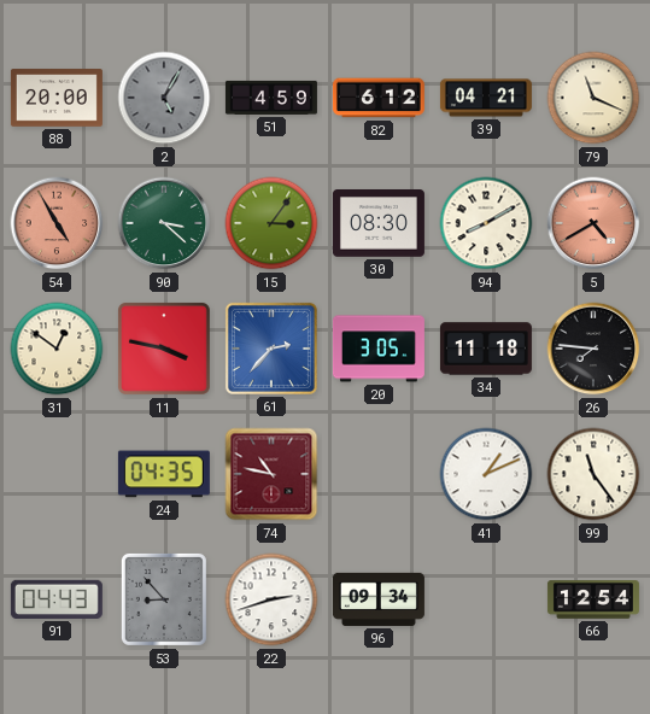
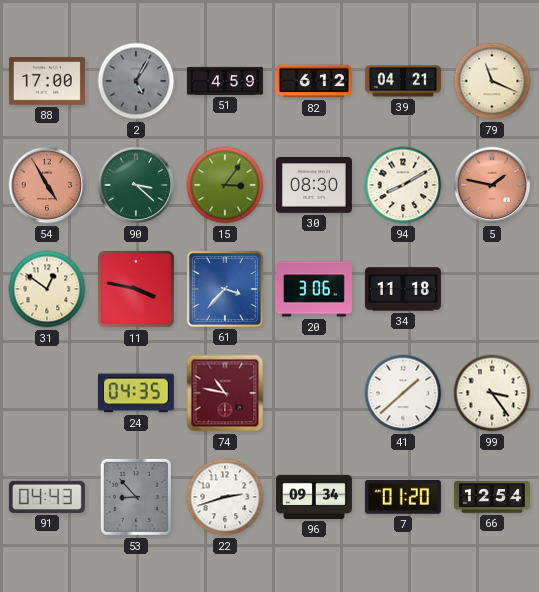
88: 20:00 -> 17:00 (47, 81)
5: 4:40 -> 1:47 (492, 185)
61: 2:37 -> 3:37 (225, 289)
20: 3:05 -> 3:06 (314, 289)
26: 7:46 -> none (593, 349)
41: 1:11 -> 1:38 (403, 393)
99: 11:24 -> 3:24 (492, 393)
7: none -> 01:20 (403, 497)
